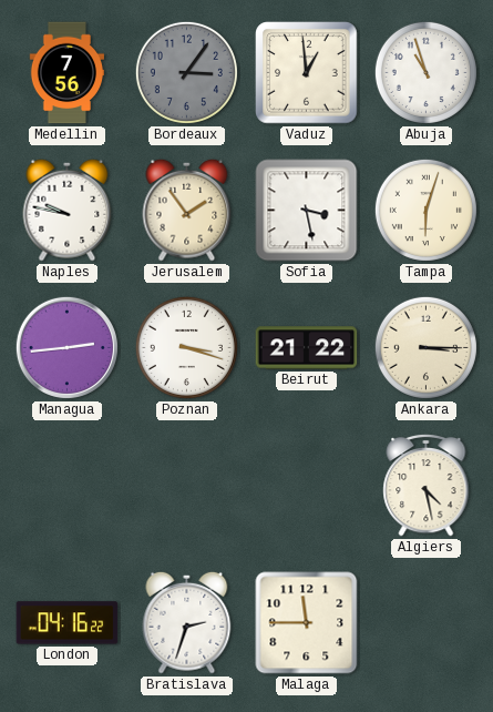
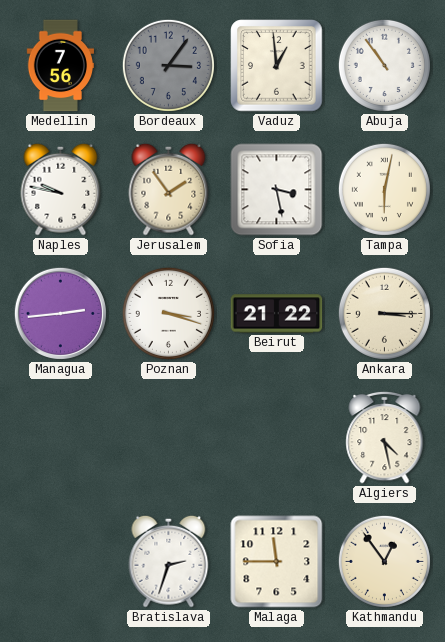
Abuja: 10:57 -> 10:54 (384, 65)
Tampa: 6:03 -> 6:02 (384, 189)
London: 04:16 -> none (68, 623)
Kathmandu: none -> 12:54 (384, 561)
